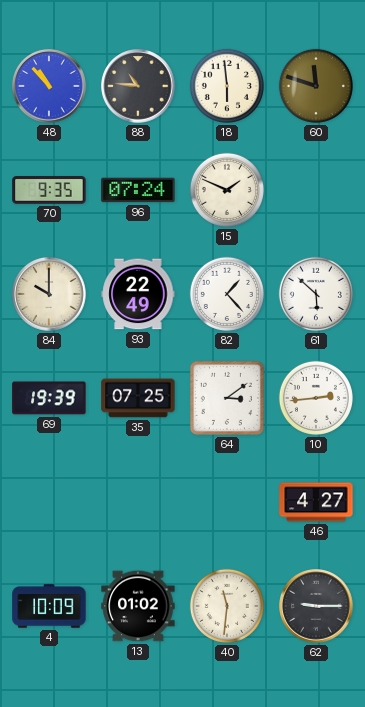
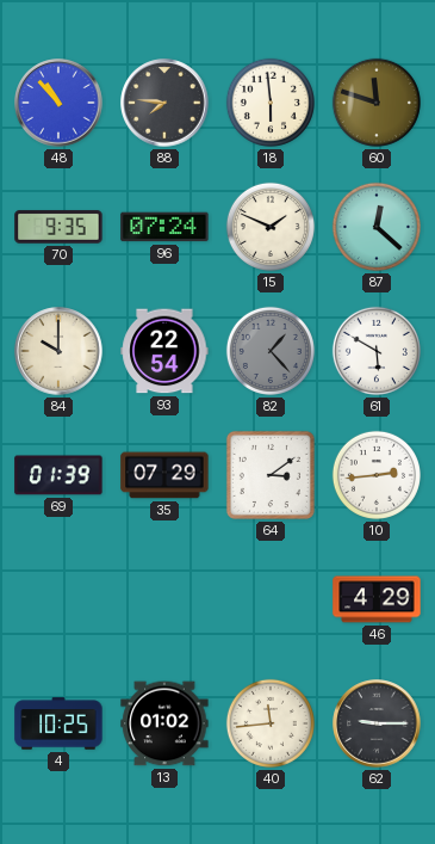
88: 10:46 -> 7:46 (164, 103)
87: none -> 12:22 (377, 227)
93: 22:49 -> 22:54 (164, 351)
82 dial: white -> grey (271, 351)
61: 5:52 -> 5:50 (377, 351)
69: 19:39 -> 01:39 (58, 475)
35: 07:25 -> 07:29 (164, 475)
46: 4:27 -> 4:29 (377, 599)
4: 10:09 -> 10:25 (58, 723)
40: 11:31 -> 11:44 (271, 723)
